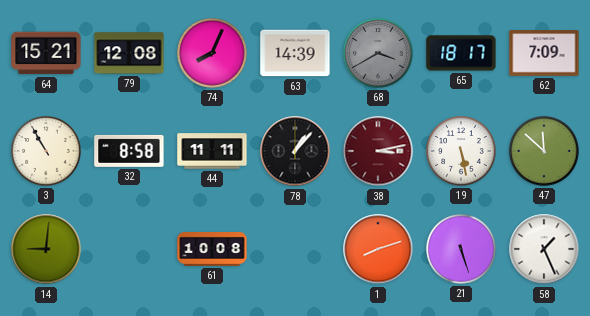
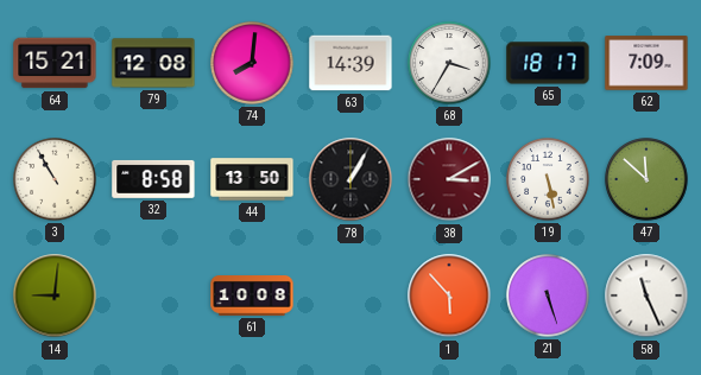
74: 8:04 -> 8:01 (252, 63)
68: 3:40 -> 3:35 (449, 63)
68 dial: grey -> white (449, 63)
44: 11:11 -> 13:50 (252, 179)
78: 1:07 -> 1:05 (350, 179)
38: 3:13 -> 3:10 (449, 179)
1: 8:12 -> 5:53 (449, 295)
58: 1:26 -> 11:26 (646, 295)
